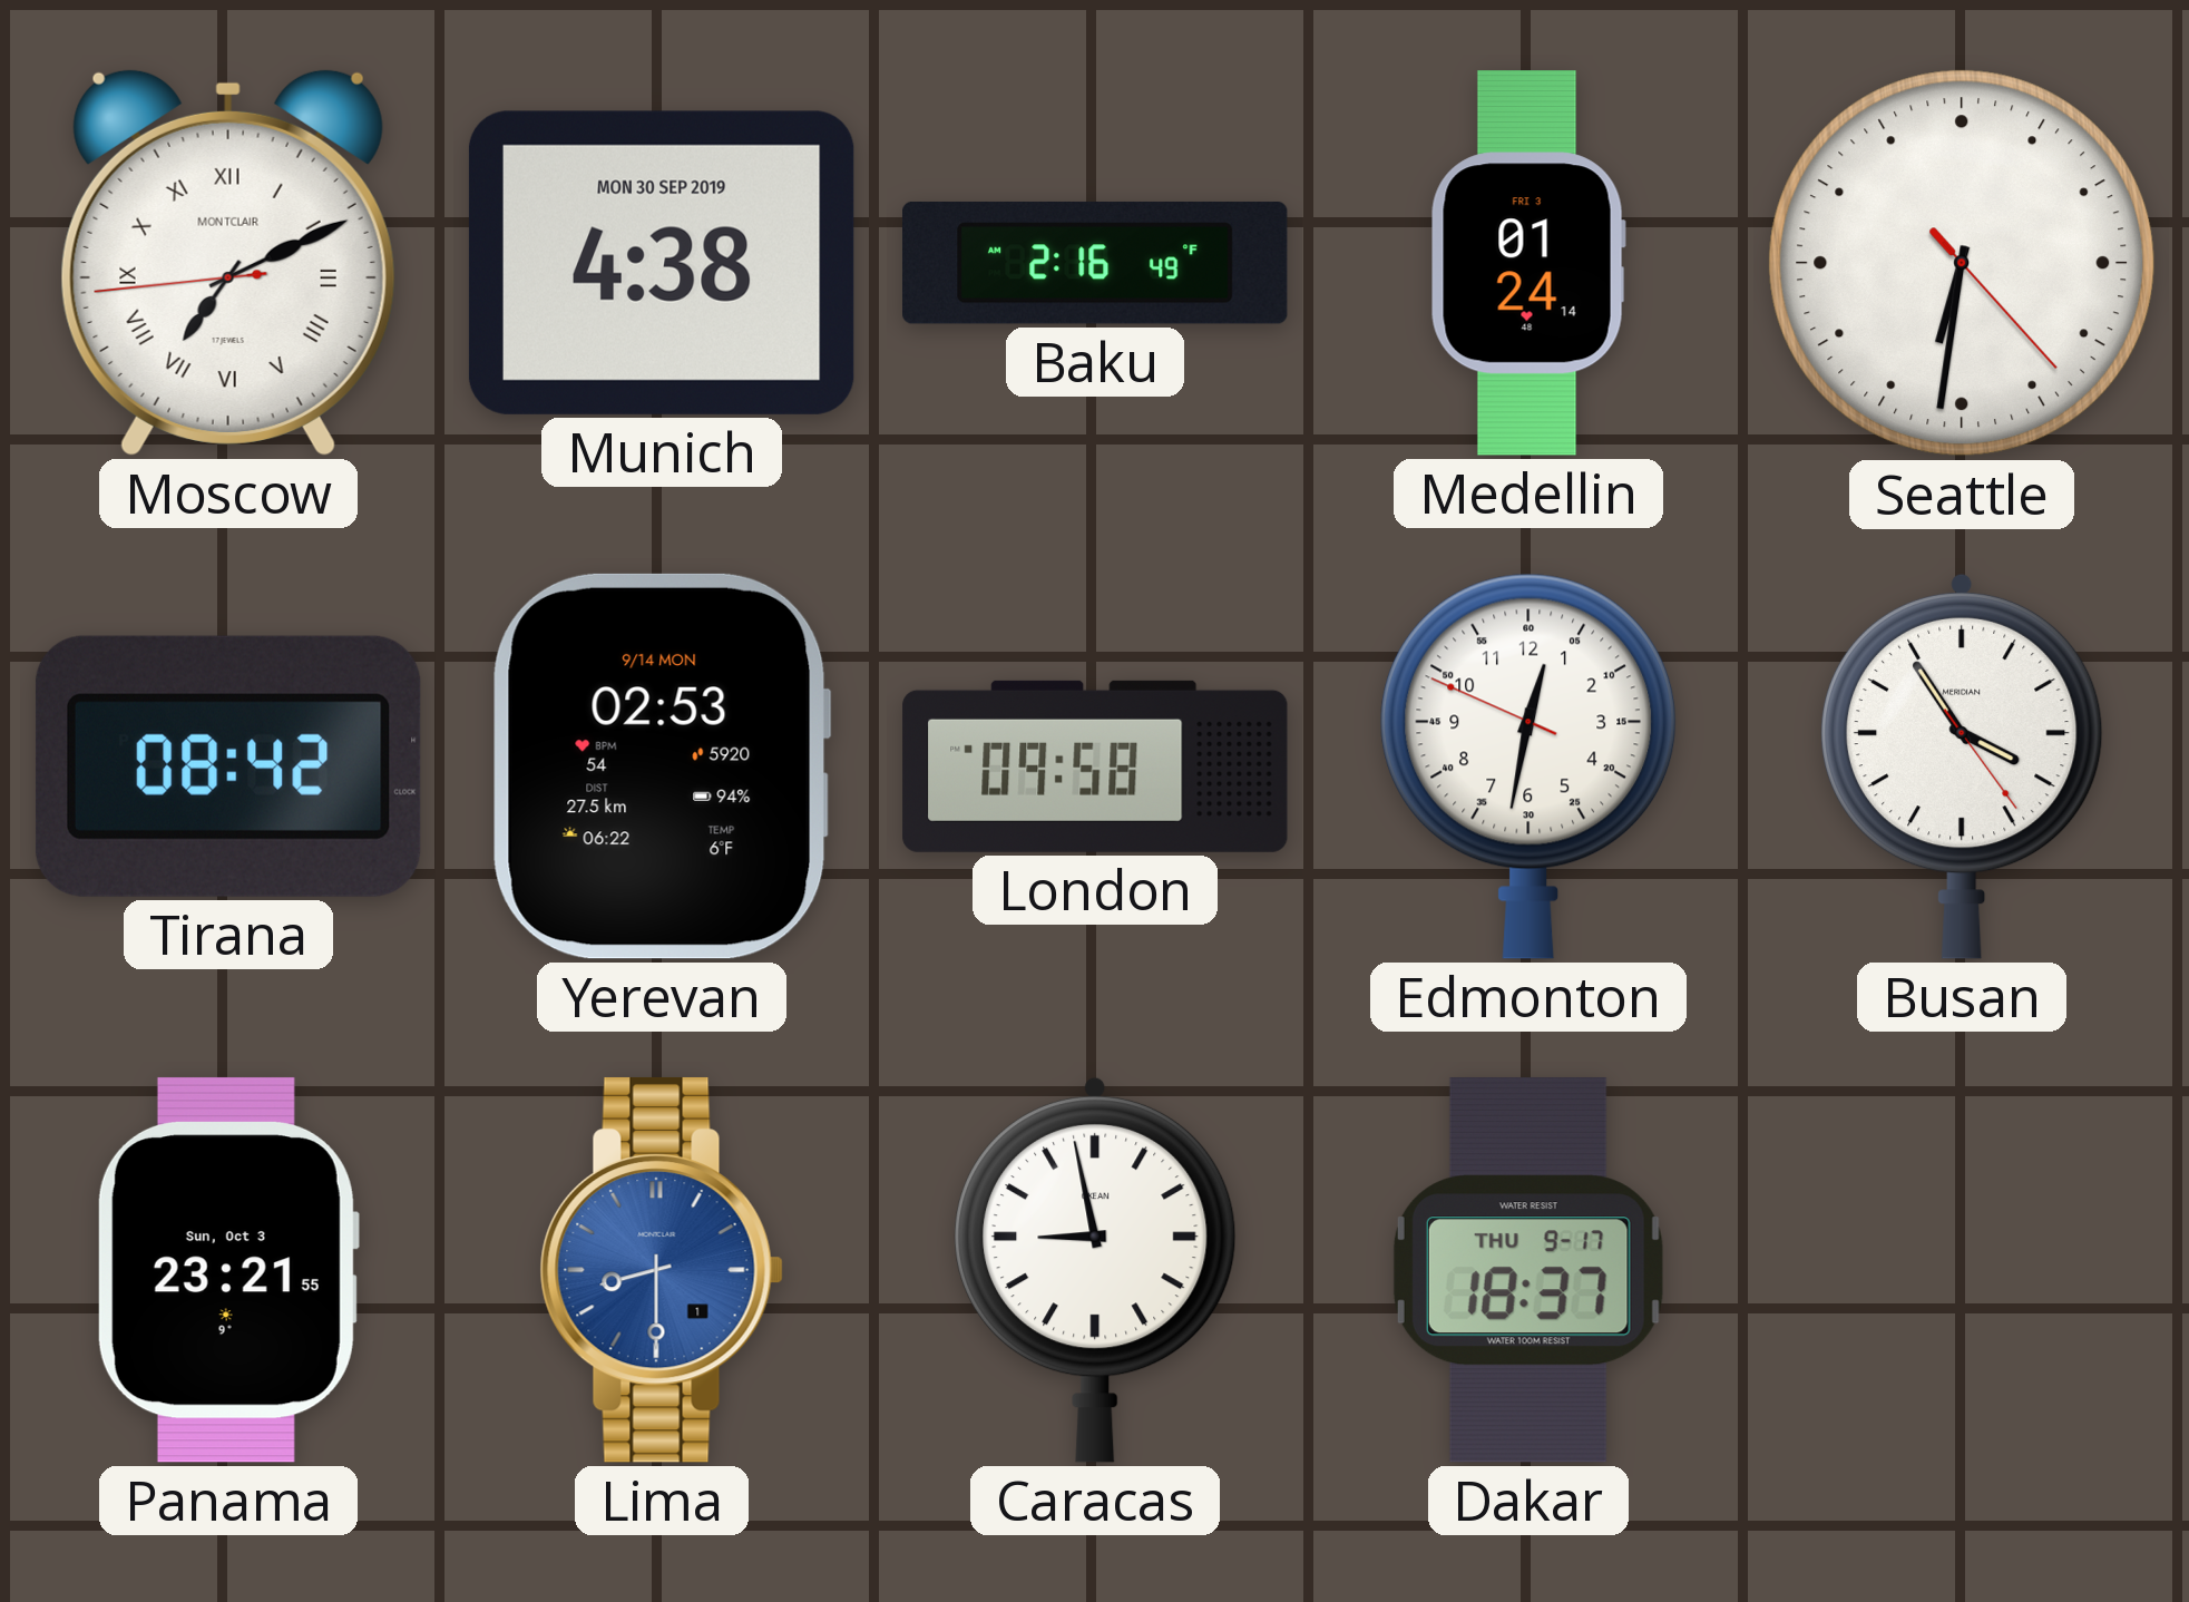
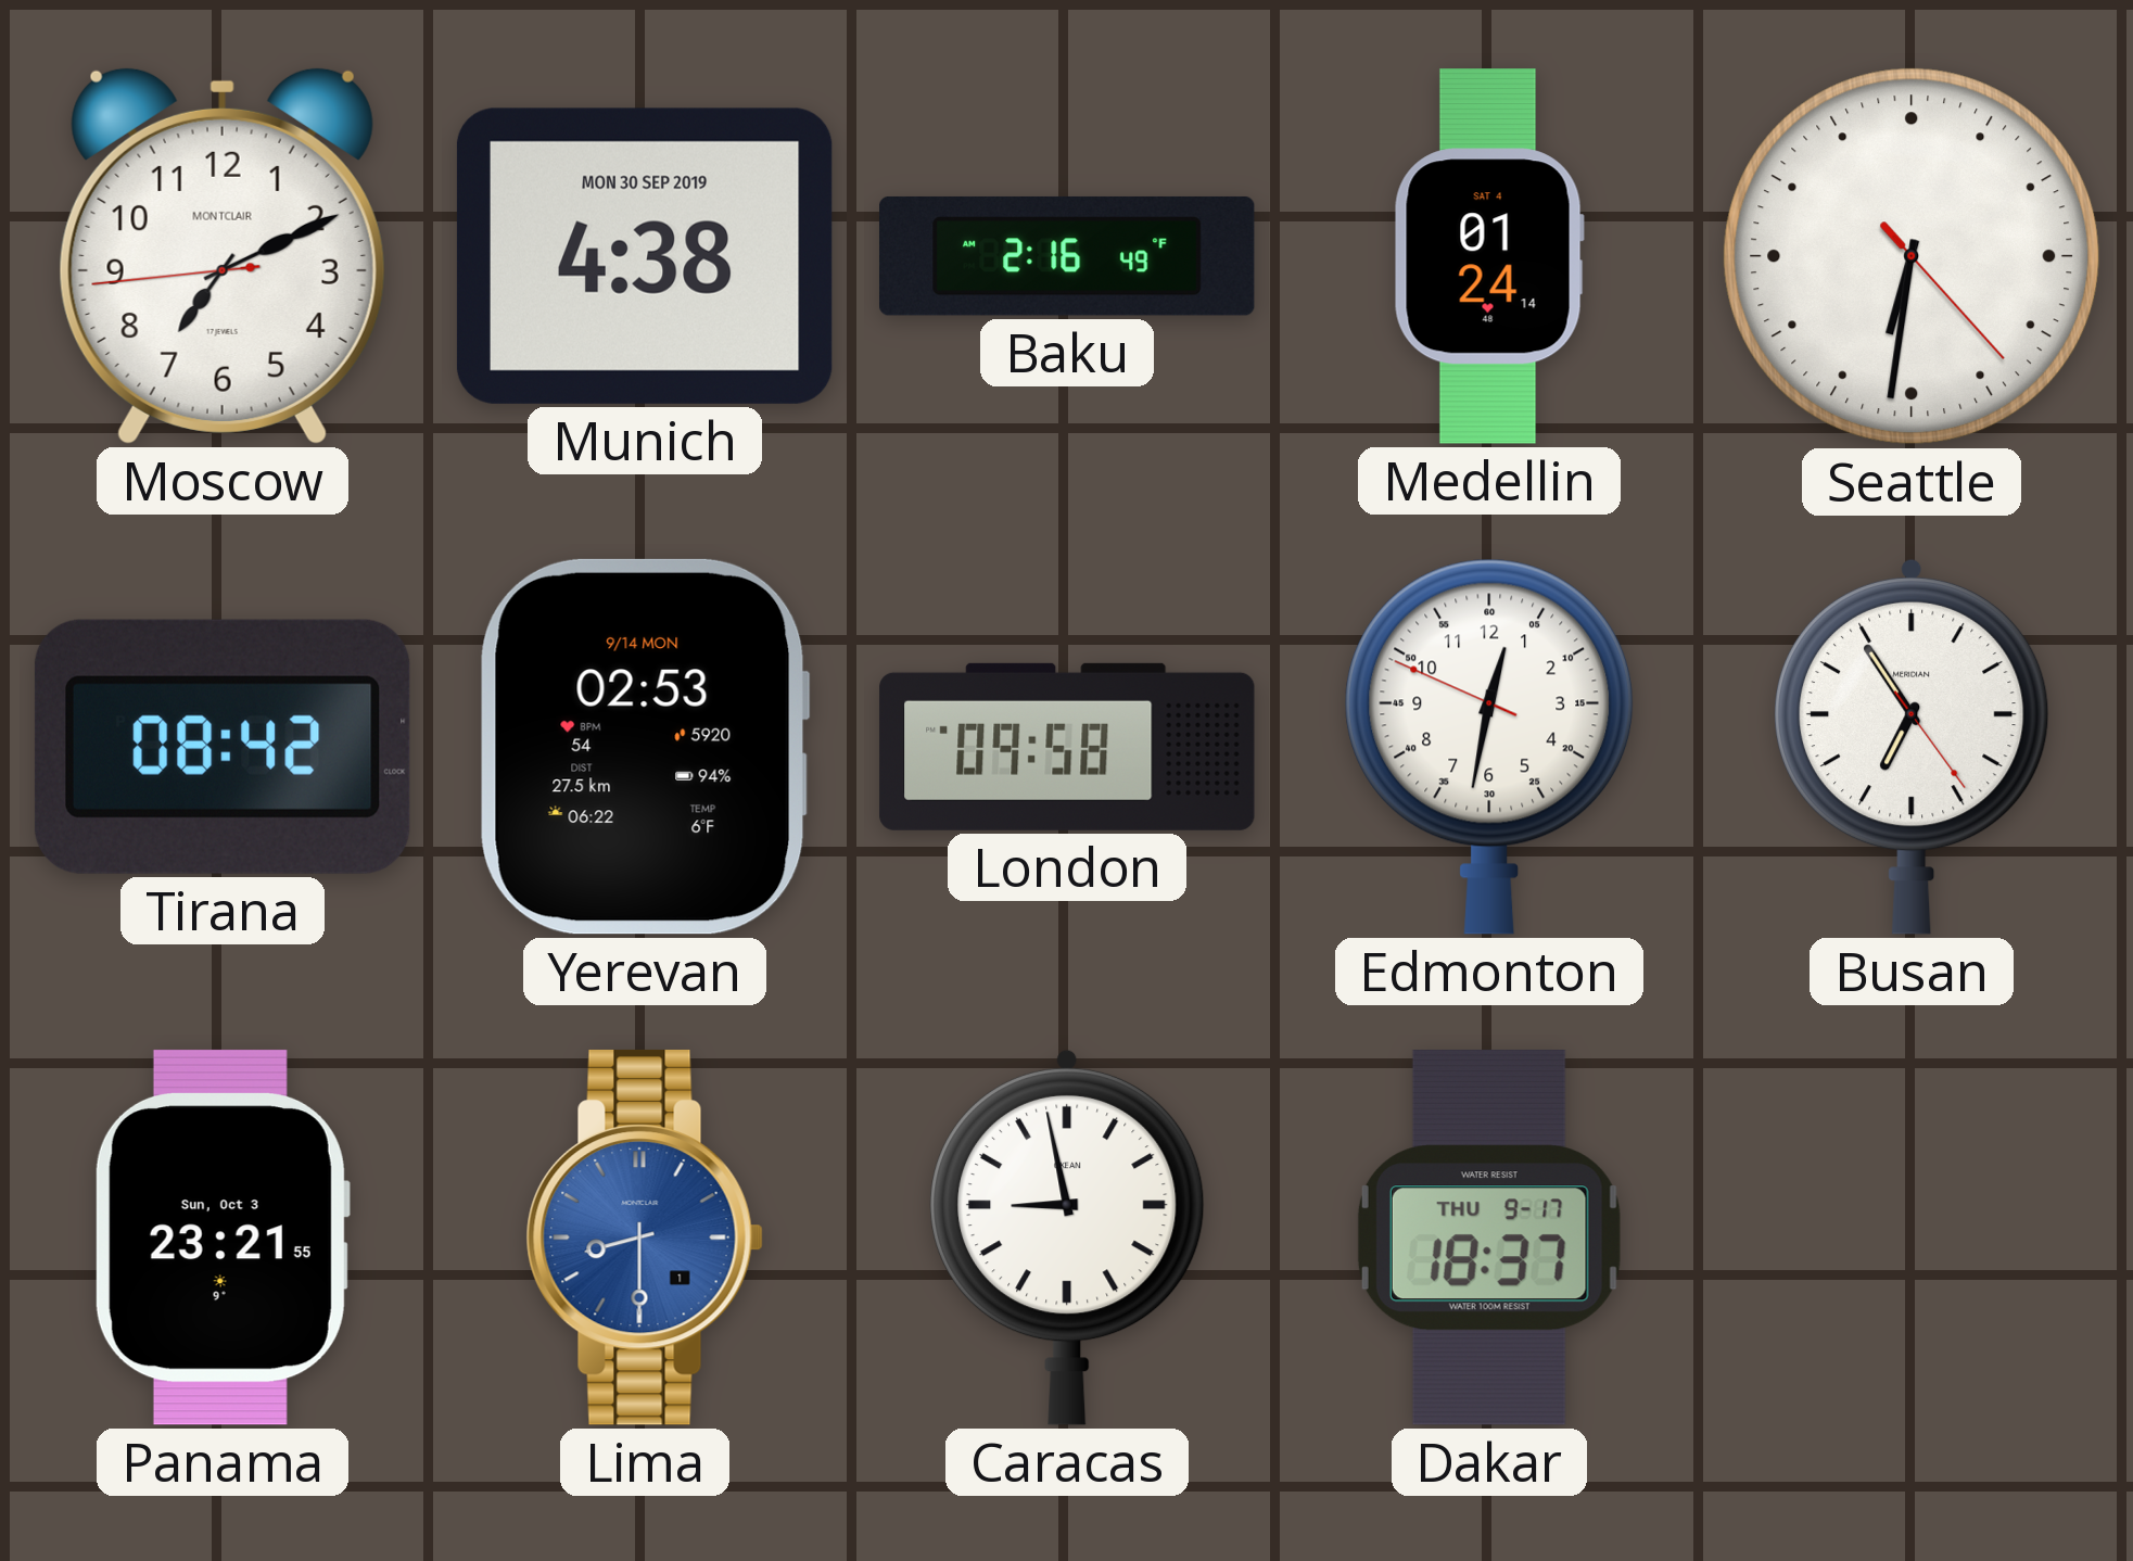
Moscow numerals: Roman -> Arabic (223, 256)
Medellin date: FRI 3 -> SAT 4 (1489, 256)
Busan: 3:54 -> 6:54 (1913, 747)
